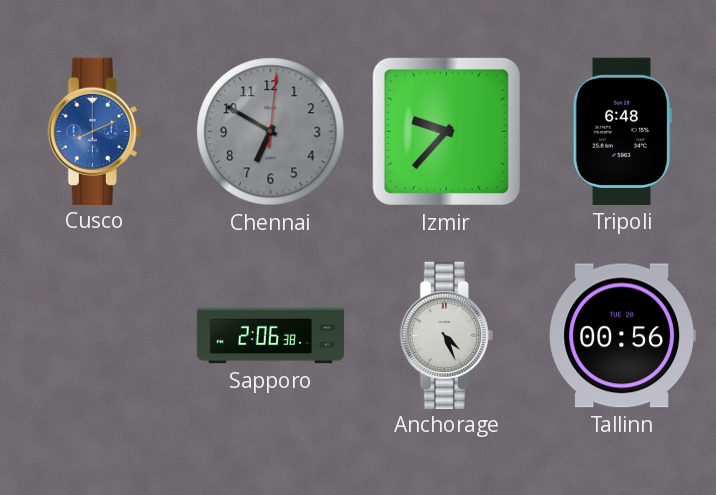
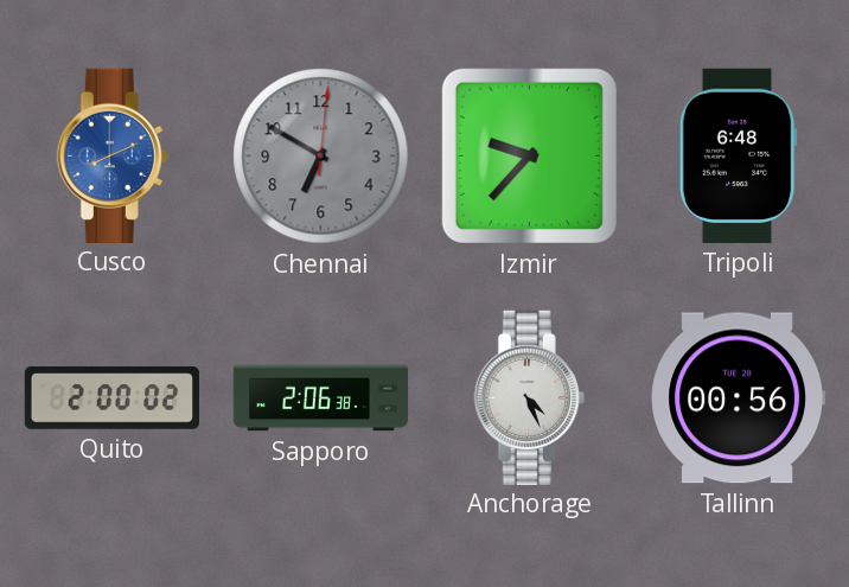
Quito: none -> 2:00 (111, 398)
